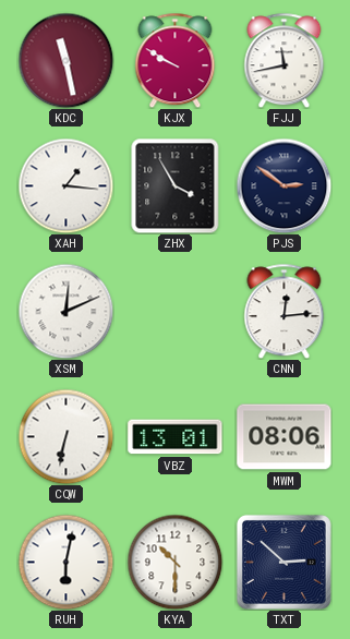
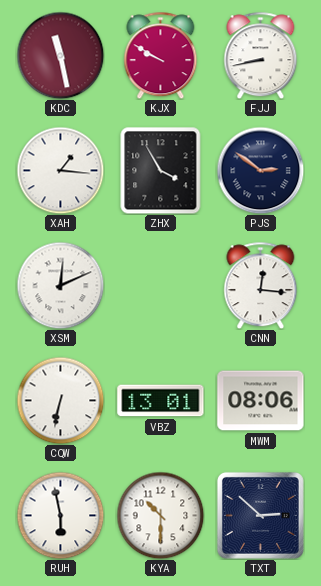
FJJ: 11:43 -> 8:43 (261, 55)
CNN: 12:14 -> 12:16 (261, 285)
RUH: 6:02 -> 5:58 (60, 515)
